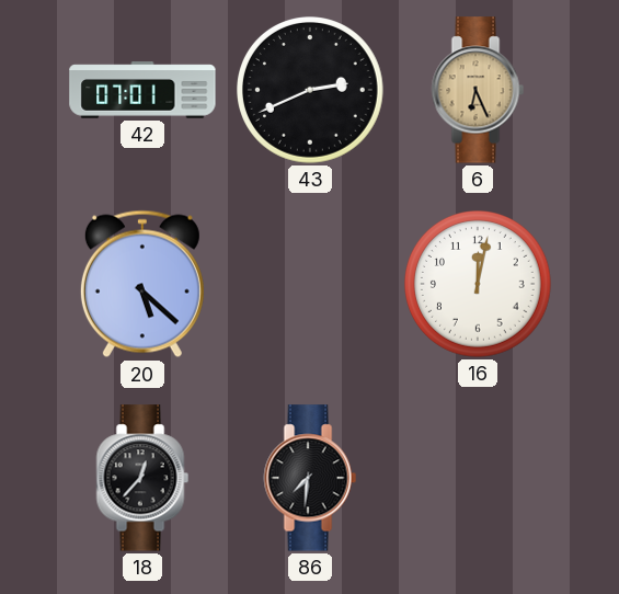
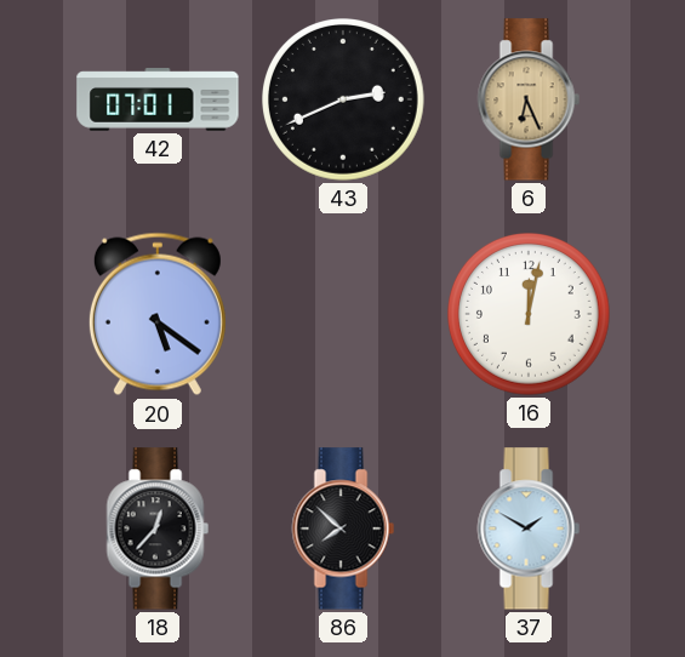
20: 5:22 -> 5:21 (158, 314)
86: 7:31 -> 7:52 (343, 529)
37: none -> 1:50 (529, 529)
